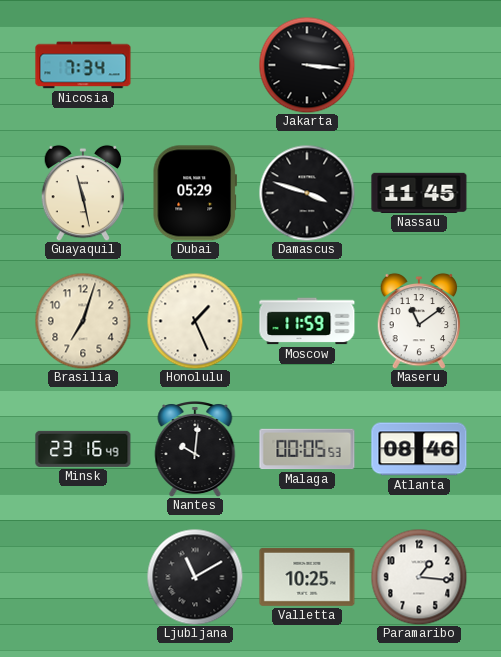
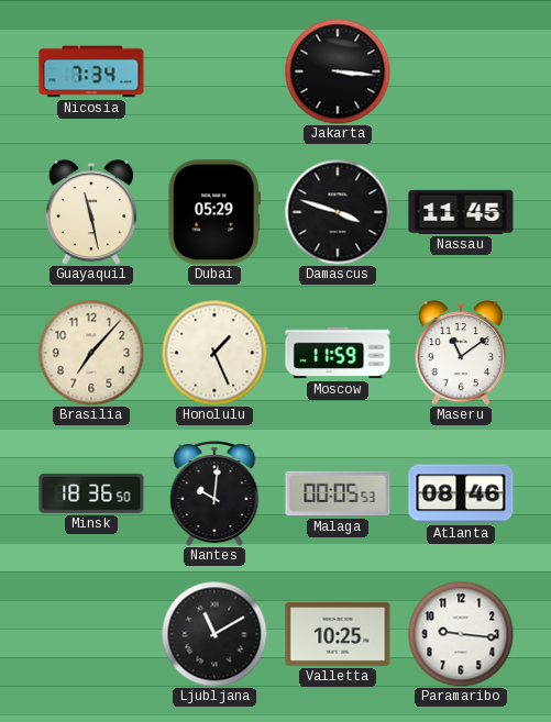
Brasilia: 7:03 -> 7:07 (91, 353)
Minsk: 23:16 -> 18:36 (91, 493)
Paramaribo: 1:16 -> 9:16 (461, 634)
